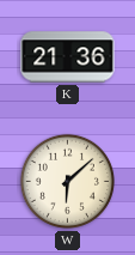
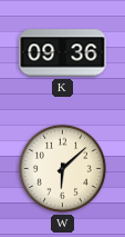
K: 21:36 -> 09:36 (63, 53)
